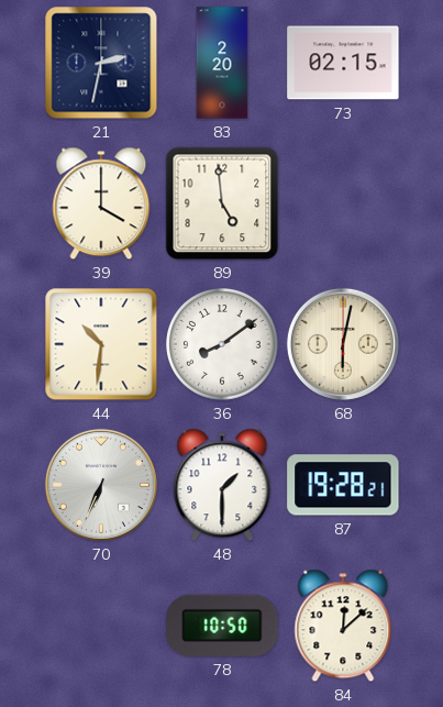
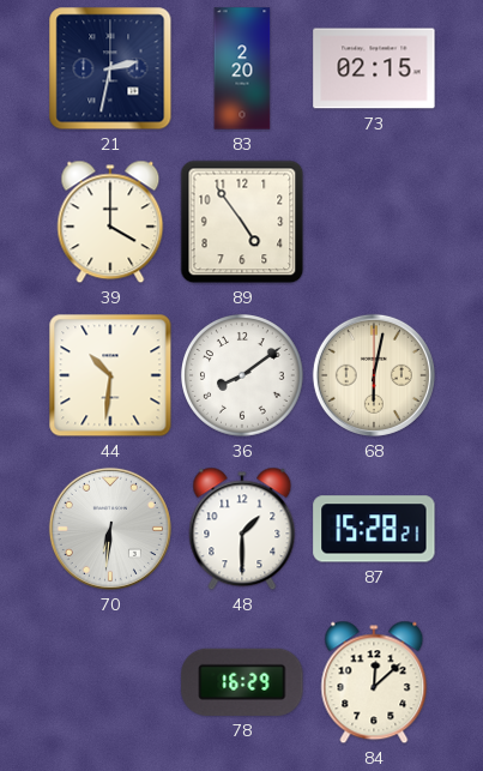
89: 4:59 -> 4:54 (242, 222)
70: 6:34 -> 6:31 (110, 529)
87: 19:28 -> 15:28 (374, 529)
78: 10:50 -> 16:29 (242, 682)
